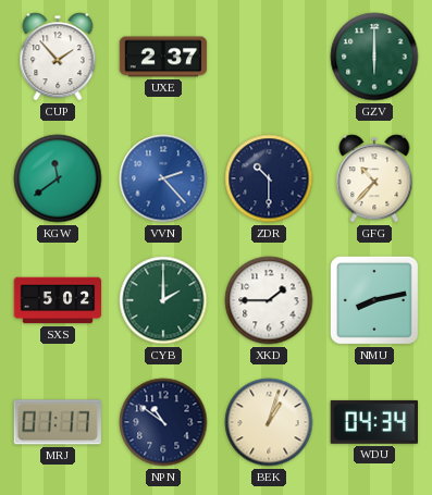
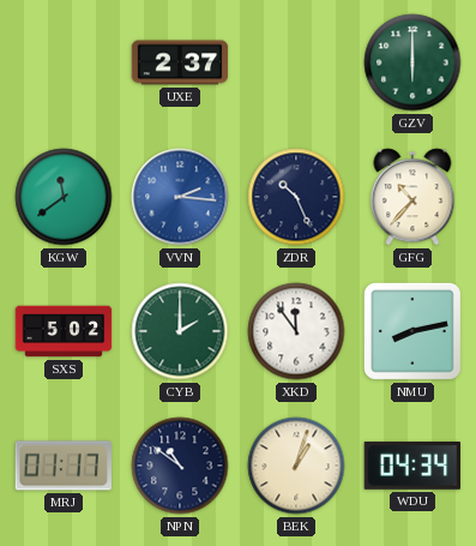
CUP: 1:53 -> none (58, 57)
VVN: 2:23 -> 2:16 (180, 197)
ZDR: 10:30 -> 10:26 (296, 197)
XKD: 1:45 -> 11:54 (296, 331)
